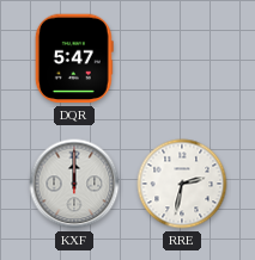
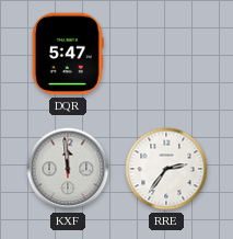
KXF: 12:00 -> 11:59 (68, 169)
RRE: 2:32 -> 2:36 (166, 169)
